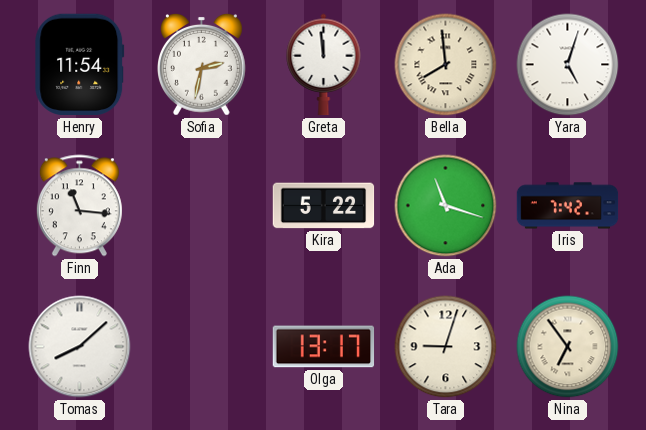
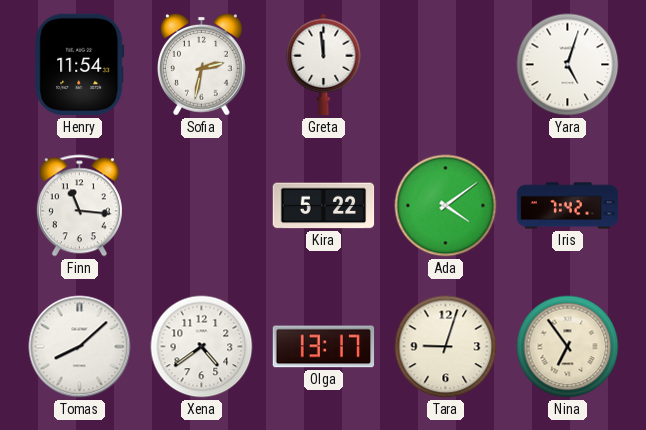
Bella: 7:59 -> none (446, 65)
Ada: 11:18 -> 4:09 (446, 206)
Xena: none -> 4:39 (202, 347)
